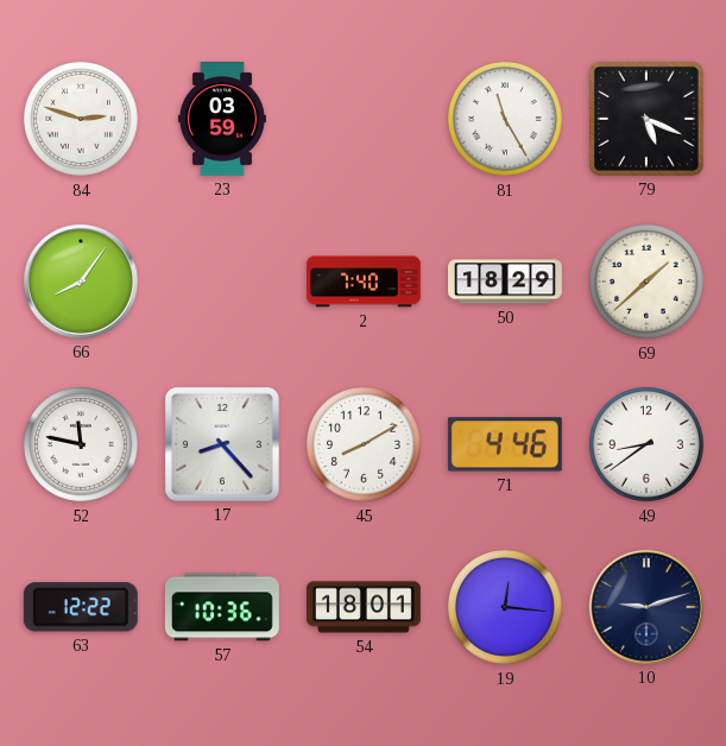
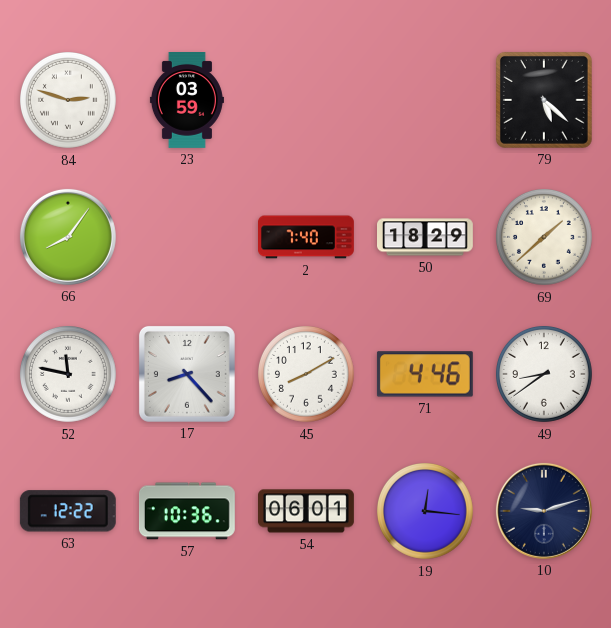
81: 11:25 -> none (506, 120)
79: 5:19 -> 5:22 (544, 100)
54: 18:01 -> 06:01 (307, 511)
